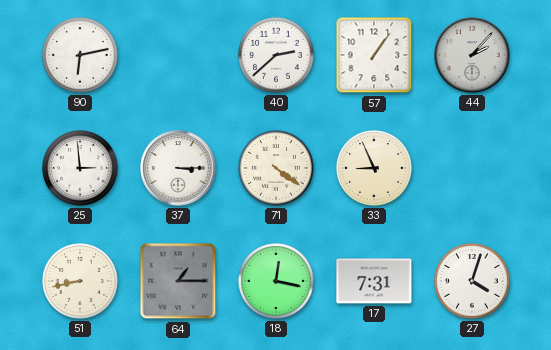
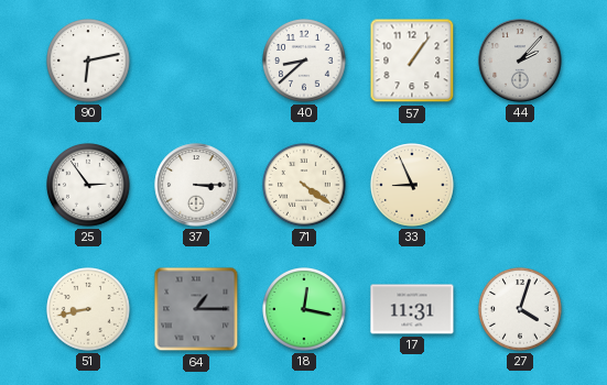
40: 2:38 -> 8:38 (305, 62)
25: 2:59 -> 2:54 (89, 186)
17: 7:31 -> 11:31 (412, 309)
